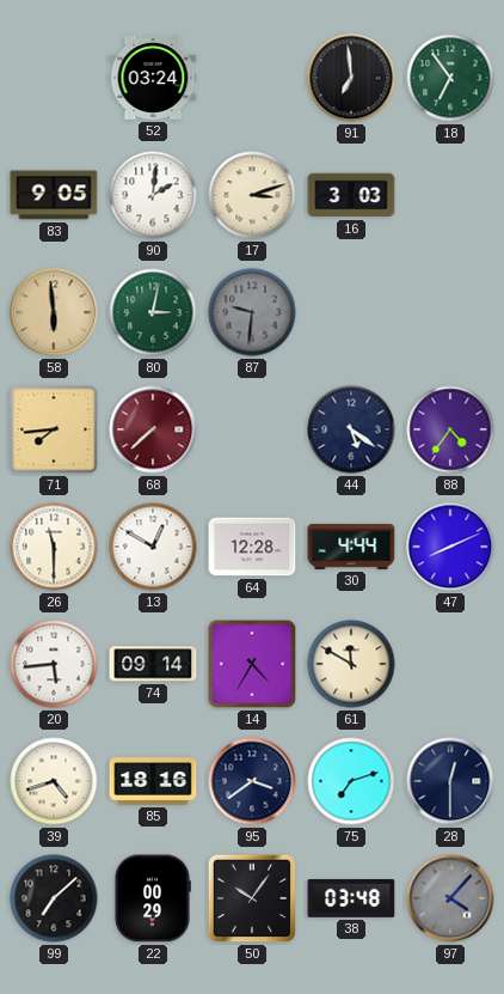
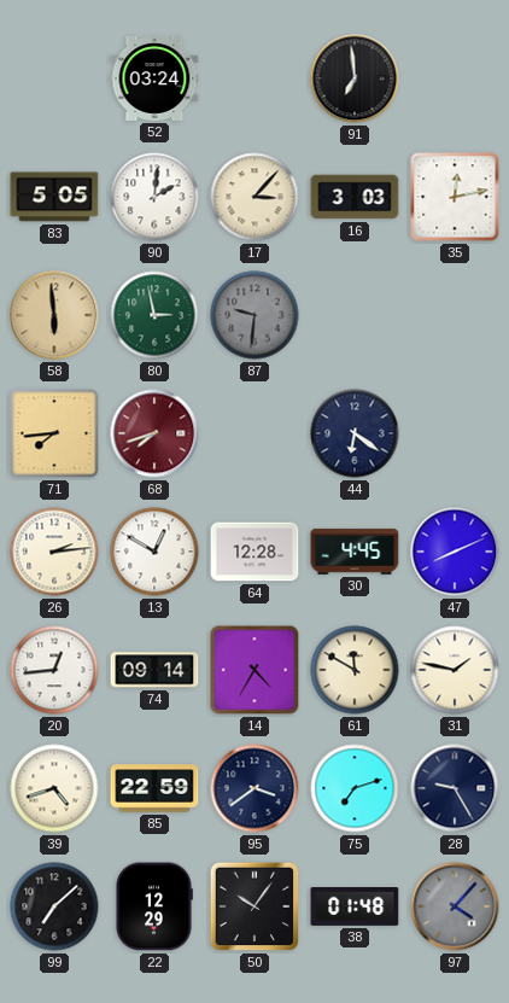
18: 6:54 -> none (450, 78)
83: 9:05 -> 5:05 (54, 197)
17: 3:12 -> 3:07 (255, 197)
35: none -> 12:13 (455, 197)
80: 3:02 -> 2:58 (154, 315)
68: 7:38 -> 7:42 (154, 433)
44: 5:21 -> 6:21 (355, 433)
88: 4:36 -> none (450, 429)
26: 11:30 -> 2:14 (54, 552)
30: 4:44 -> 4:45 (355, 552)
20: 5:44 -> 12:44 (54, 670)
31: none -> 1:47 (455, 670)
85: 18:16 -> 22:59 (154, 788)
28: 12:30 -> 9:25 (455, 788)
22: 00:29 -> 12:29 (154, 906)
38: 03:48 -> 01:48 (355, 908)
